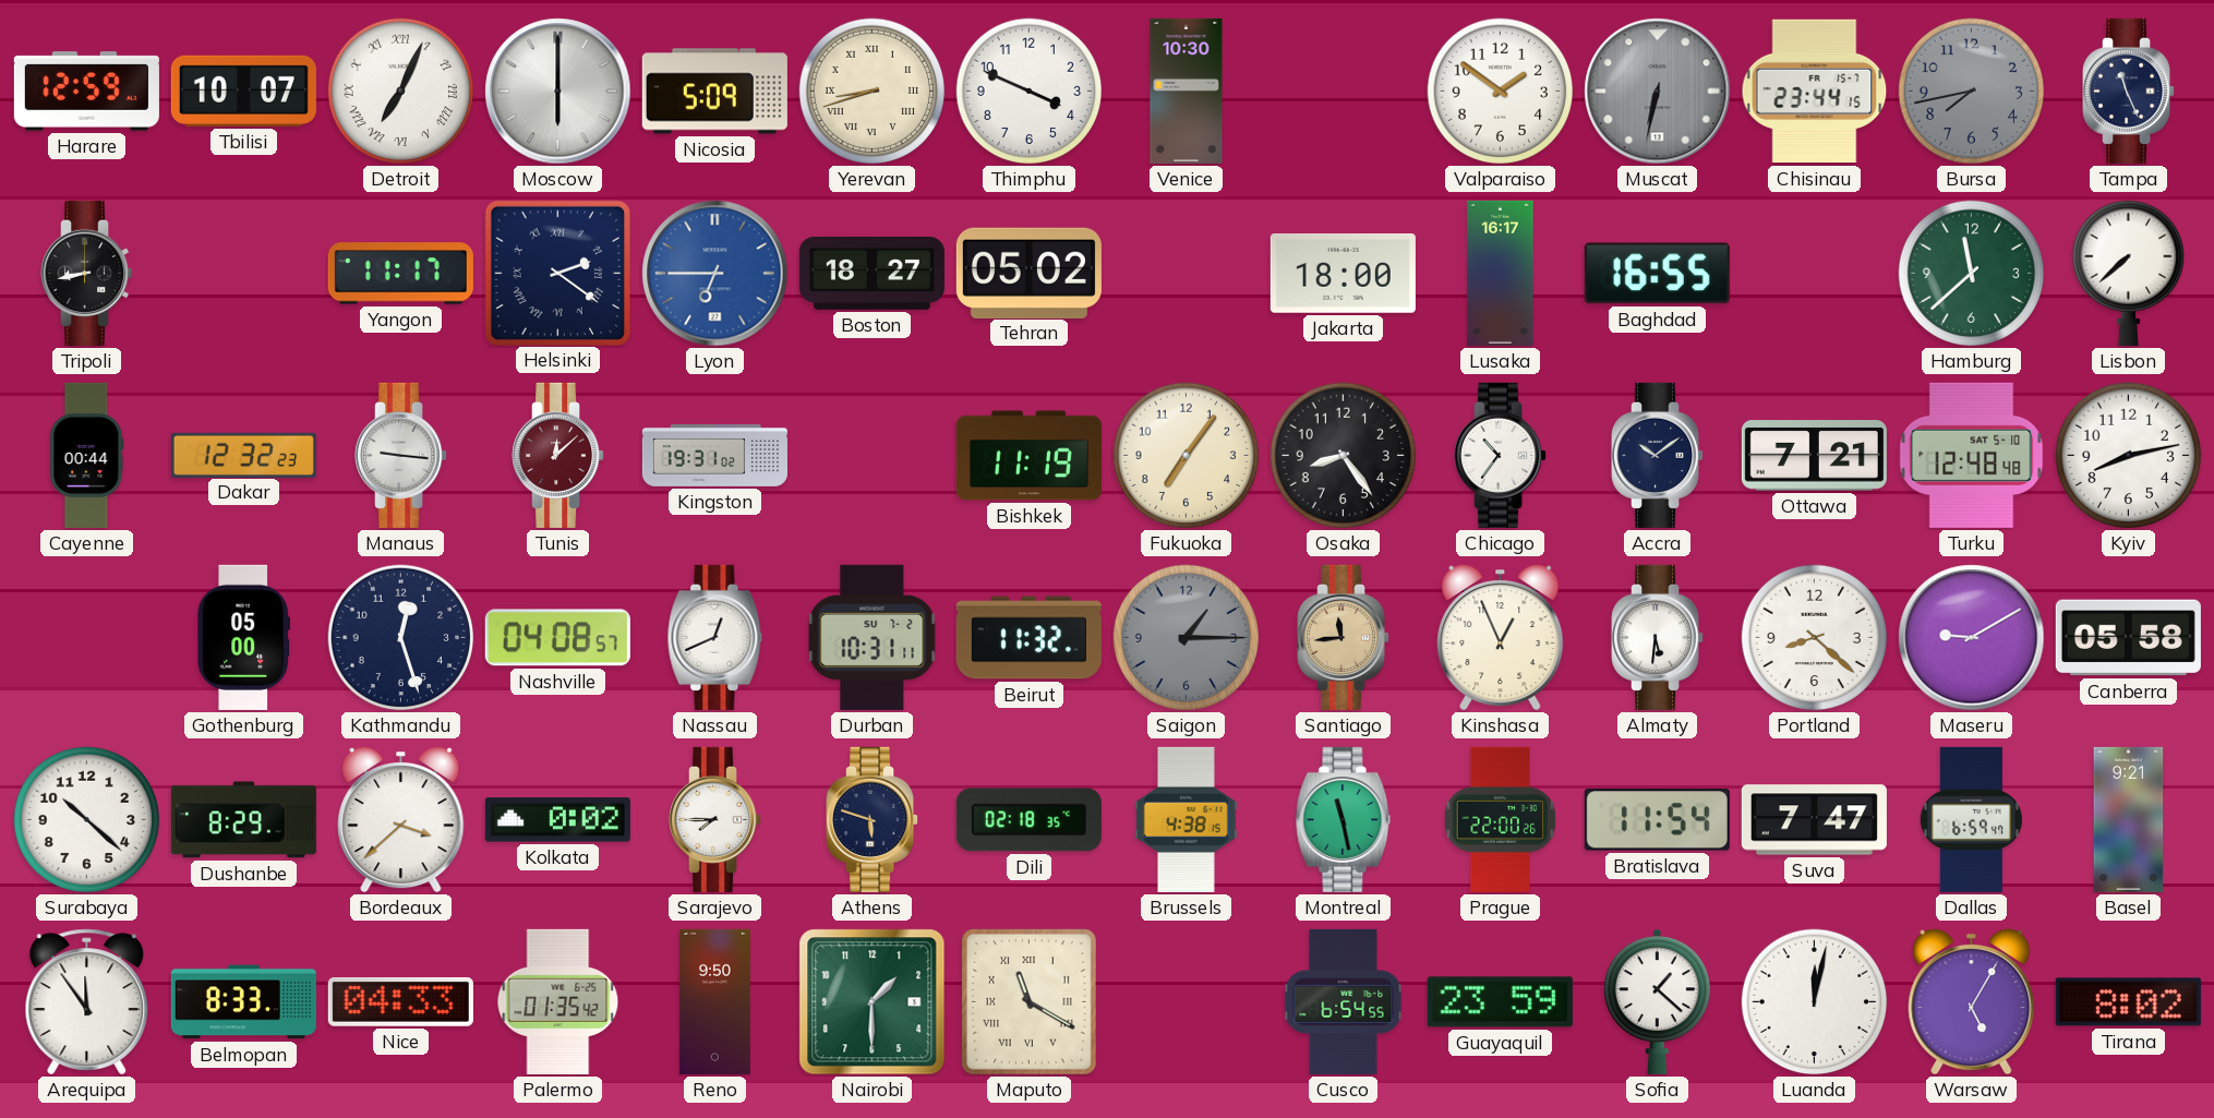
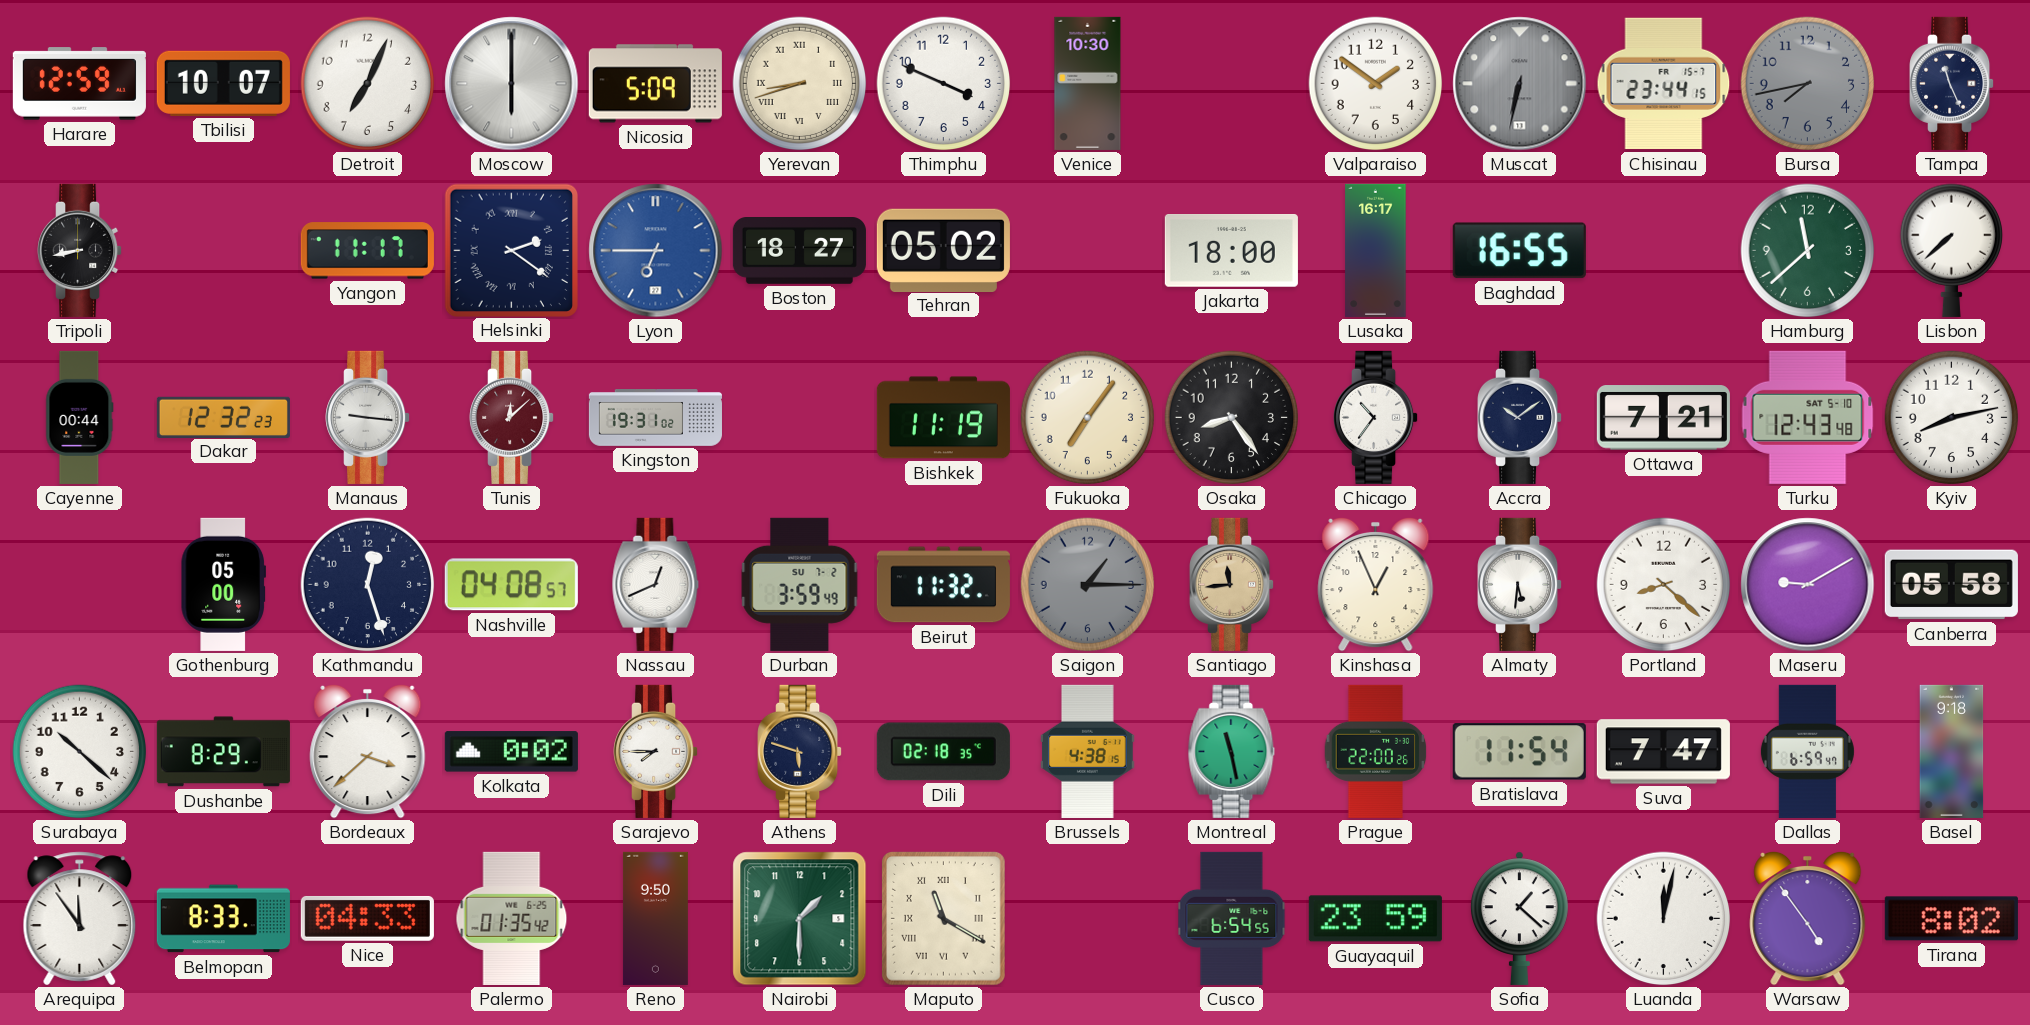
Detroit numerals: Roman -> Arabic (368, 84)
Turku: 12:48 -> 12:43 (1808, 417)
Durban: 10:31 -> 3:59 (800, 584)
Basel: 9:21 -> 9:18 (1952, 751)
Warsaw: 5:05 -> 4:54 (1808, 918)
